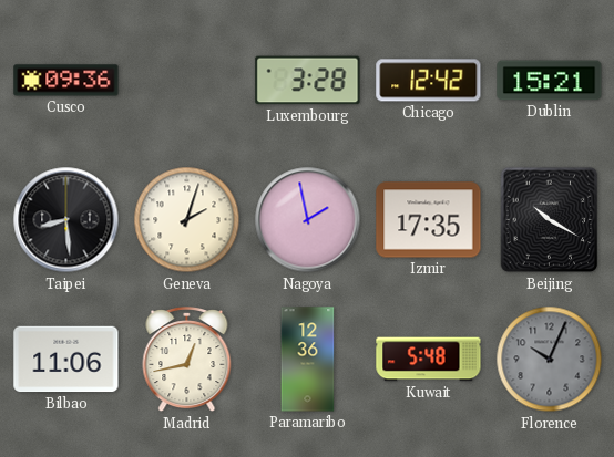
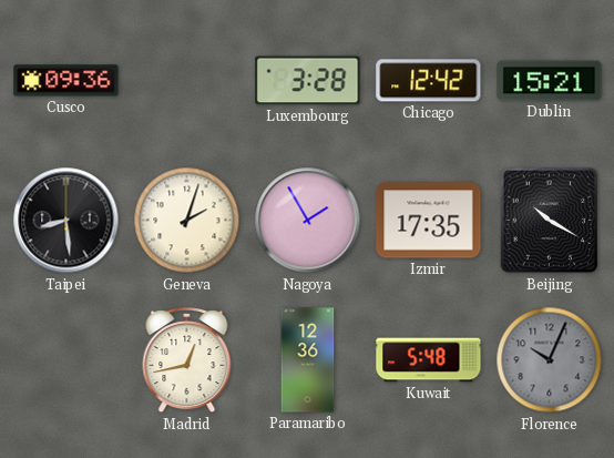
Nagoya: 1:58 -> 1:55 (308, 221)
Bilbao: 11:06 -> none (66, 360)
